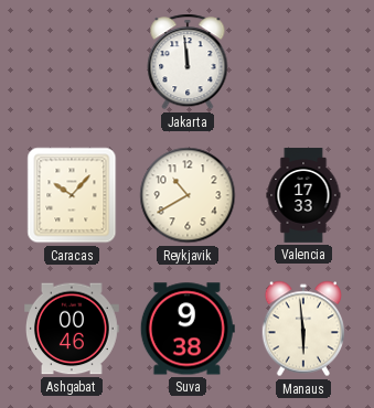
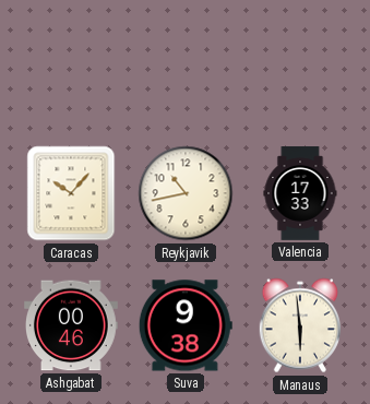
Jakarta: 11:59 -> none (188, 62)
Reykjavik: 10:40 -> 10:43 (186, 193)
